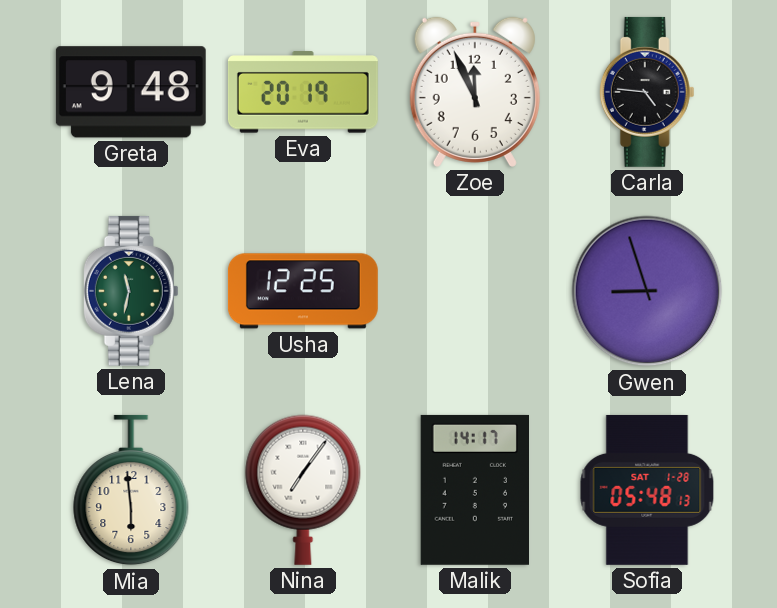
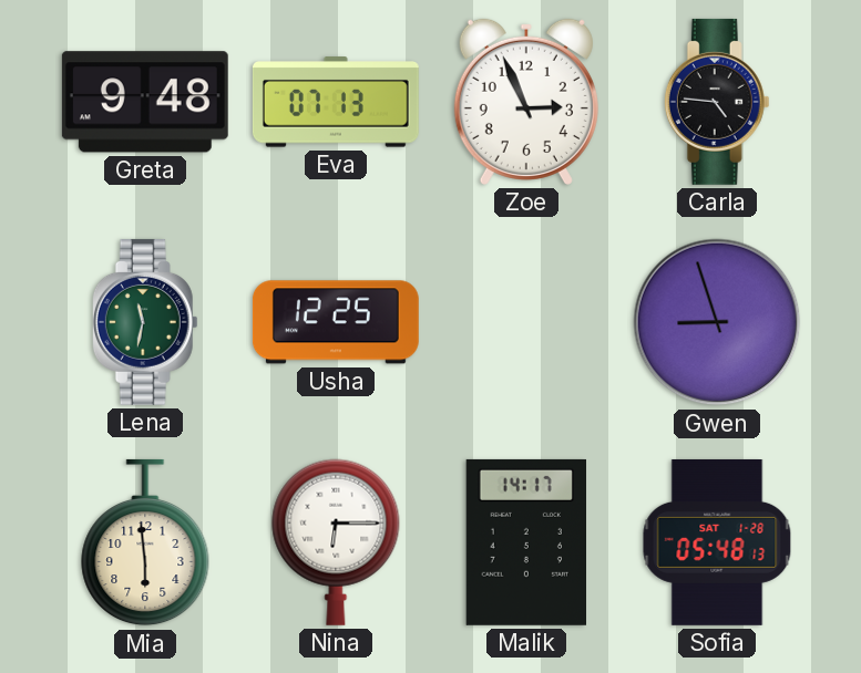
Eva: 20:19 -> 07:13 (336, 102)
Zoe: 11:56 -> 2:56 (526, 102)
Nina: 7:06 -> 6:15 (336, 542)
